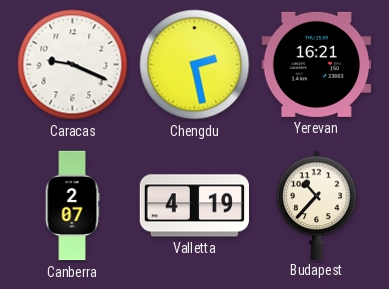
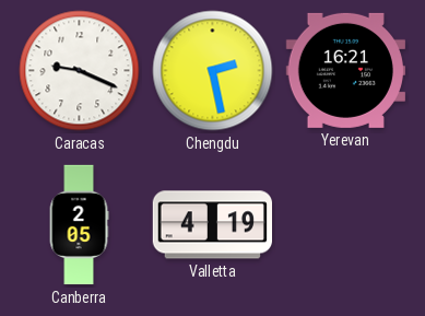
Canberra: 2:07 -> 2:05 (79, 225)
Budapest: 10:37 -> none (317, 205)
